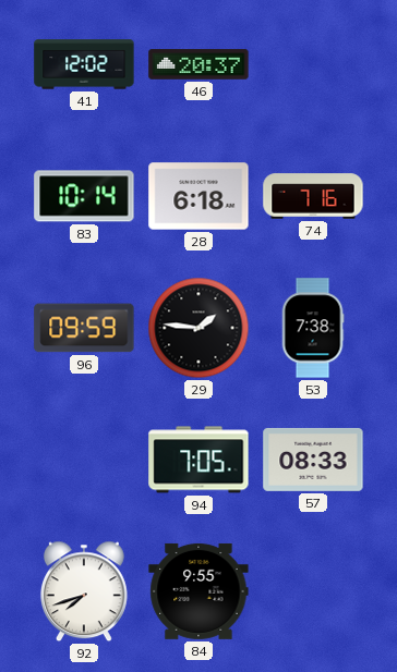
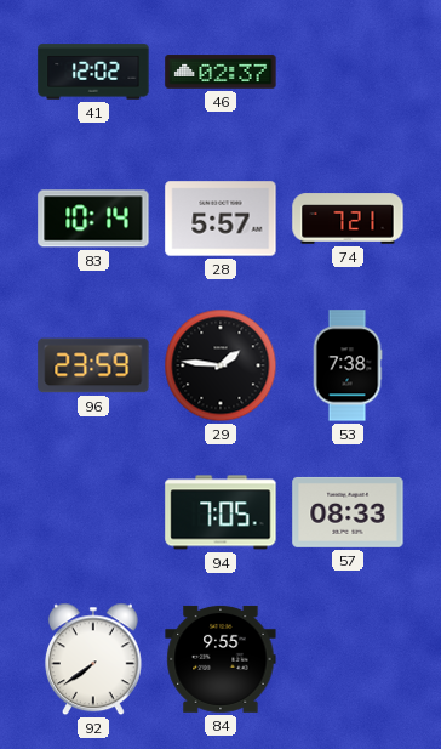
46: 20:37 -> 02:37 (220, 72)
28: 6:18 -> 5:57 (220, 219)
74: 7:16 -> 7:21 (348, 219)
96: 09:59 -> 23:59 (93, 365)
92: 7:42 -> 7:39 (93, 659)
